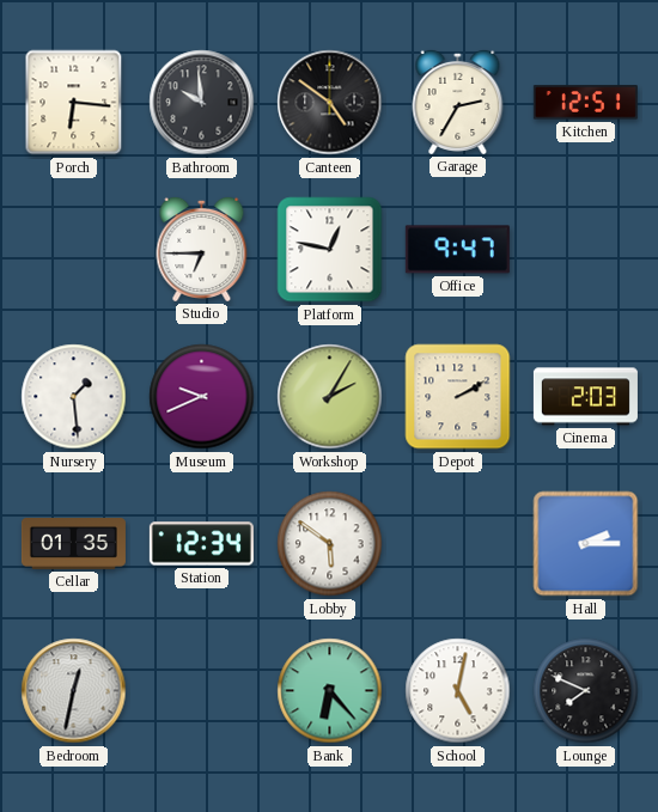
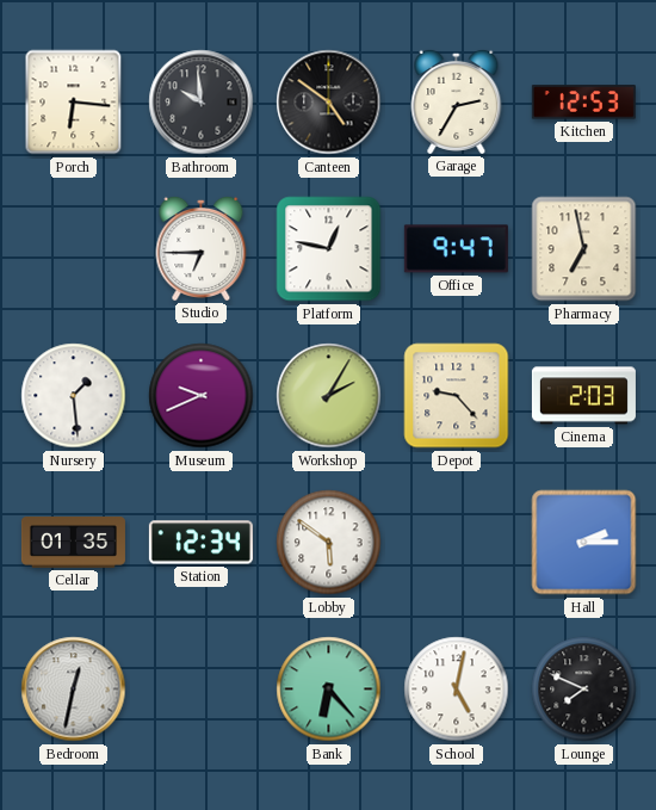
Kitchen: 12:51 -> 12:53 (583, 103)
Pharmacy: none -> 6:58 (584, 249)
Depot: 2:10 -> 9:23 (457, 396)
